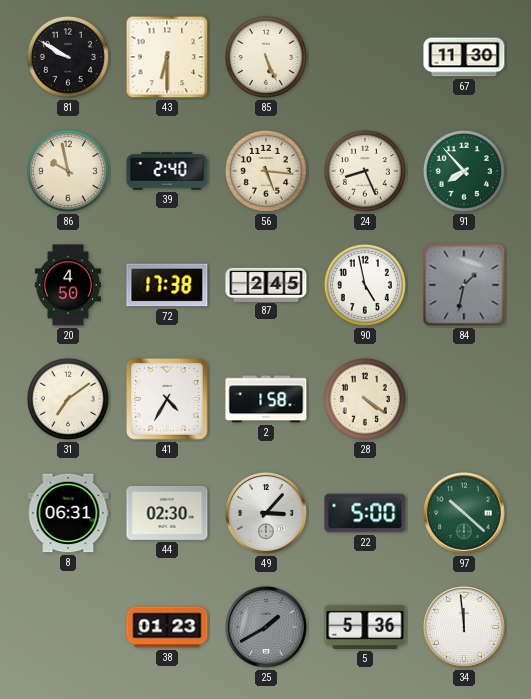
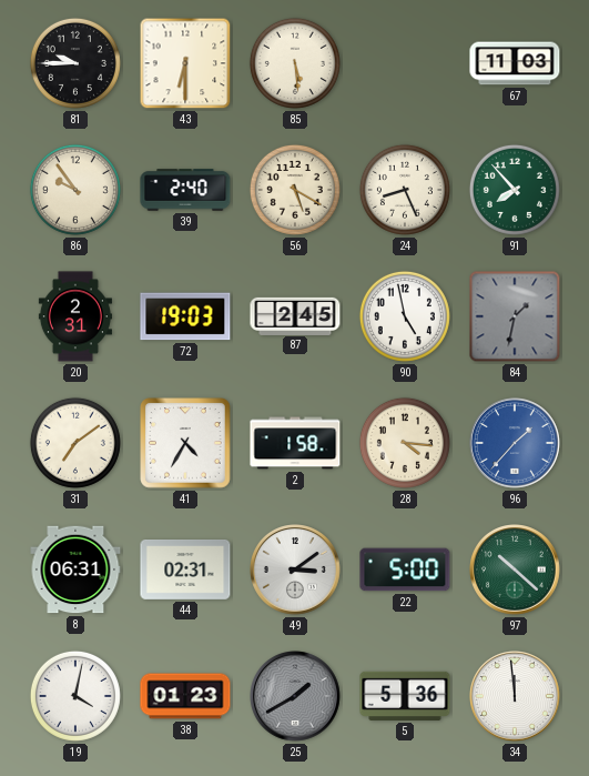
81: 9:50 -> 9:45 (75, 63)
85: 5:26 -> 5:29 (295, 63)
67: 11:30 -> 11:03 (515, 63)
86: 9:58 -> 9:54 (75, 190)
56: 5:16 -> 5:20 (295, 190)
20: 4:50 -> 2:31 (75, 316)
72: 17:38 -> 19:03 (185, 316)
28: 4:21 -> 4:16 (405, 443)
96: none -> 1:37 (516, 444)
44: 02:30 -> 02:31 (185, 571)
49: 3:07 -> 3:09 (296, 571)
19: none -> 4:02 (75, 696)
